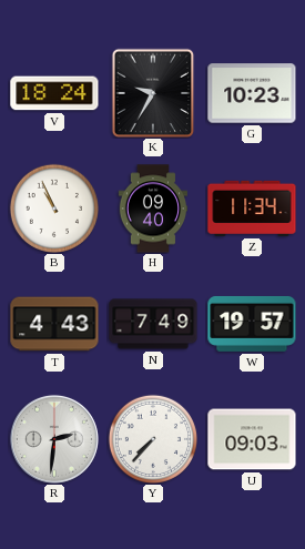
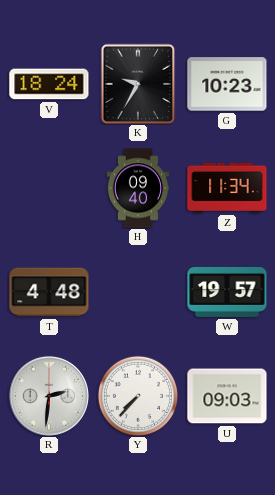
B: 10:56 -> none (53, 207)
T: 4:43 -> 4:48 (49, 292)
N: 7:49 -> none (153, 324)
